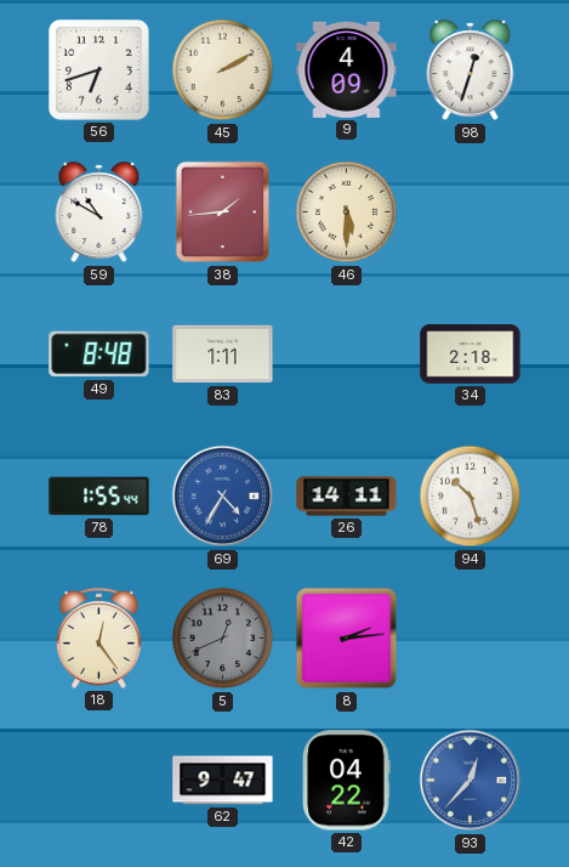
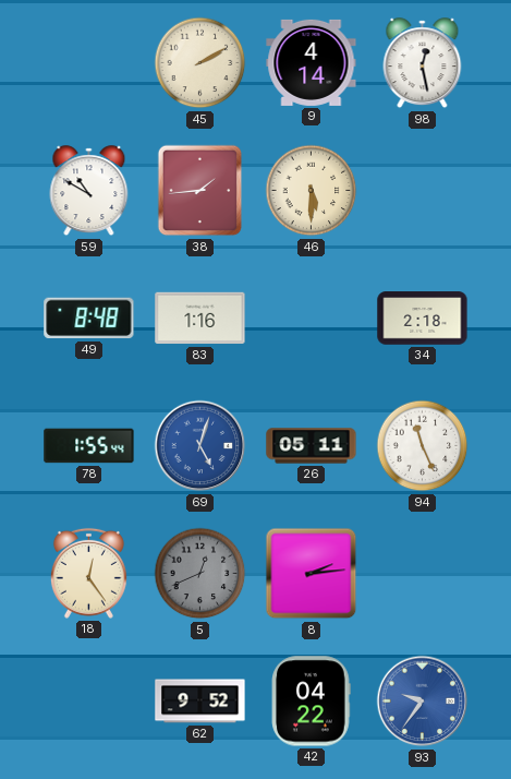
56: 6:42 -> none (99, 70)
9: 4:09 -> 4:14 (312, 62)
98: 12:33 -> 12:28 (423, 63)
83: 1:11 -> 1:16 (200, 319)
69: 4:35 -> 5:03 (200, 446)
26: 14:11 -> 05:11 (312, 446)
94: 10:27 -> 11:26 (423, 446)
62: 9:47 -> 9:52 (200, 702)
93: 12:37 -> 9:36 (423, 702)
